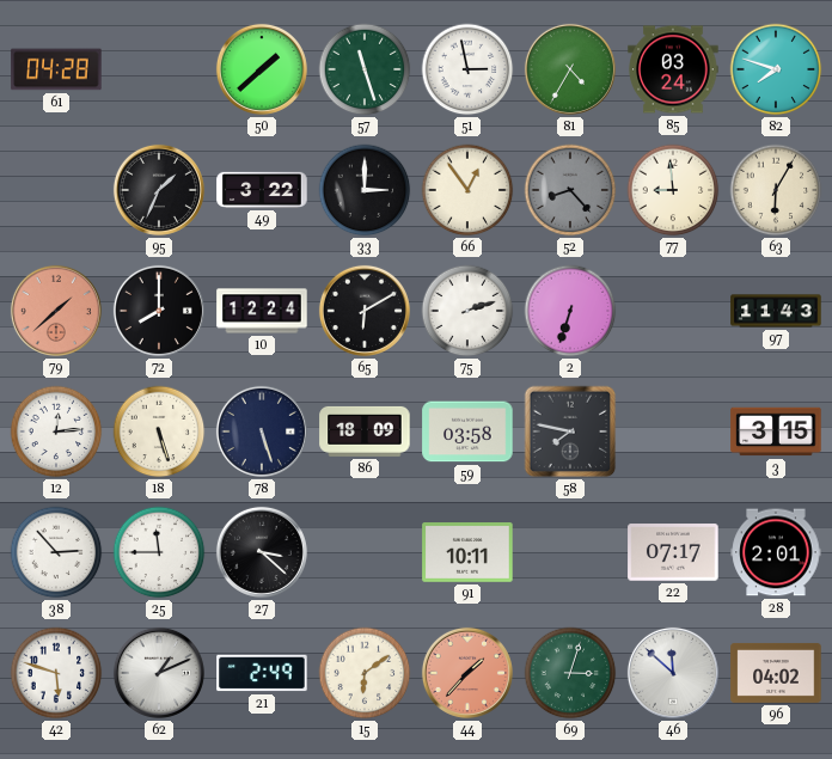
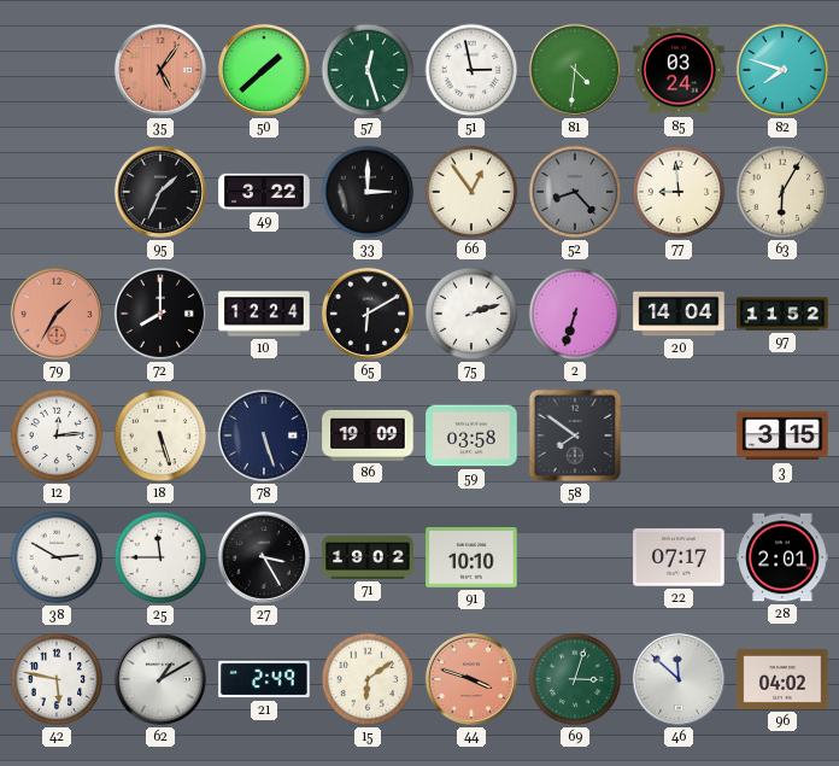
61: 04:28 -> none (56, 69)
35: none -> 5:06 (160, 70)
57: 11:27 -> 12:27 (368, 70)
81: 4:35 -> 4:31 (575, 70)
79: 1:38 -> 1:35 (57, 314)
20: none -> 14:04 (679, 314)
97: 11:43 -> 11:52 (782, 314)
86: 18:09 -> 19:09 (368, 435)
58: 7:47 -> 7:51 (575, 435)
38: 2:53 -> 2:50 (57, 557)
27: 3:22 -> 3:25 (264, 557)
71: none -> 19:02 (368, 559)
91: 10:11 -> 10:10 (471, 559)
42: 5:48 -> 5:47 (57, 679)
62: 1:11 -> 1:10 (160, 679)
44: 1:37 -> 3:48 (471, 679)
